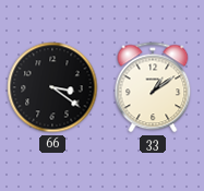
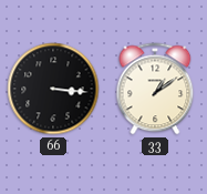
66: 3:21 -> 3:16 (53, 89)
